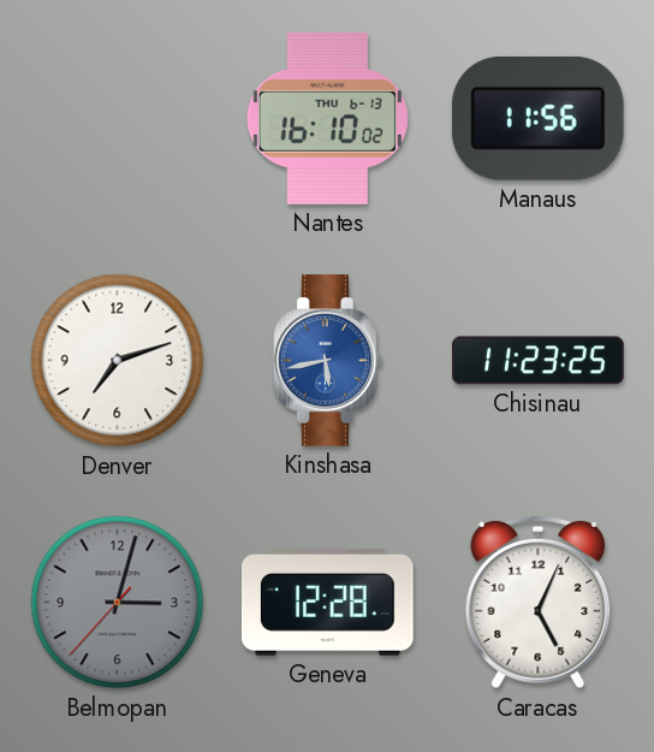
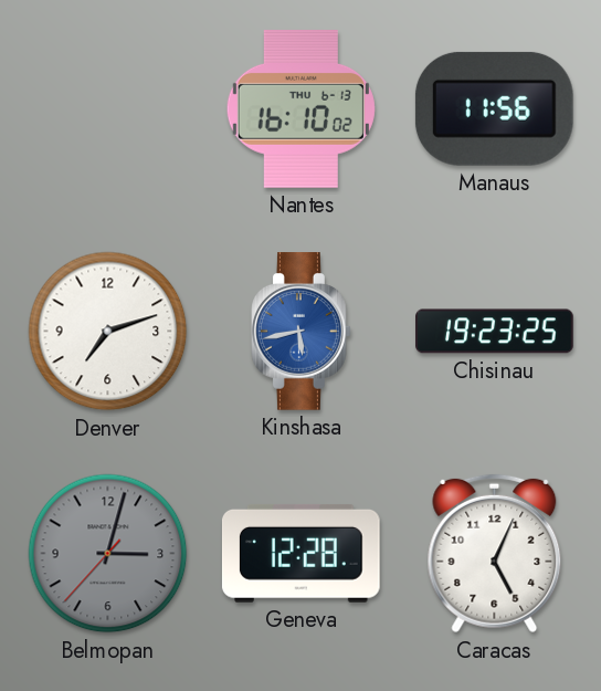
Chisinau: 11:23 -> 19:23 (495, 332)
